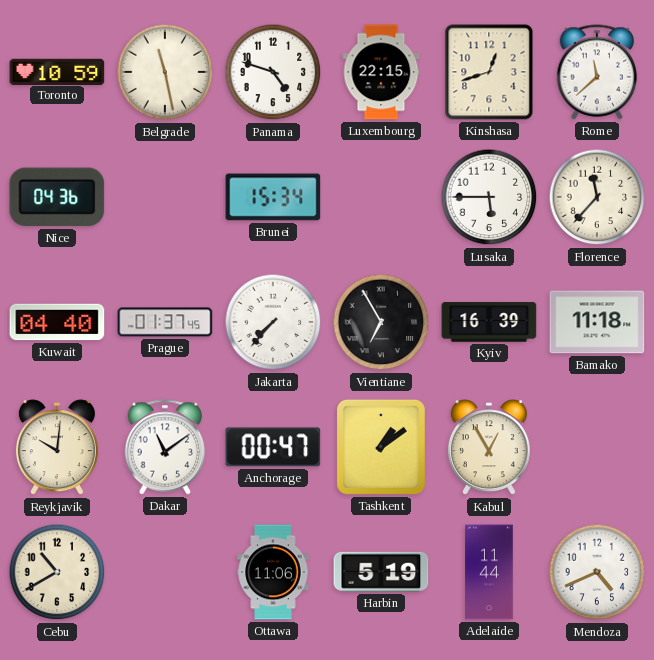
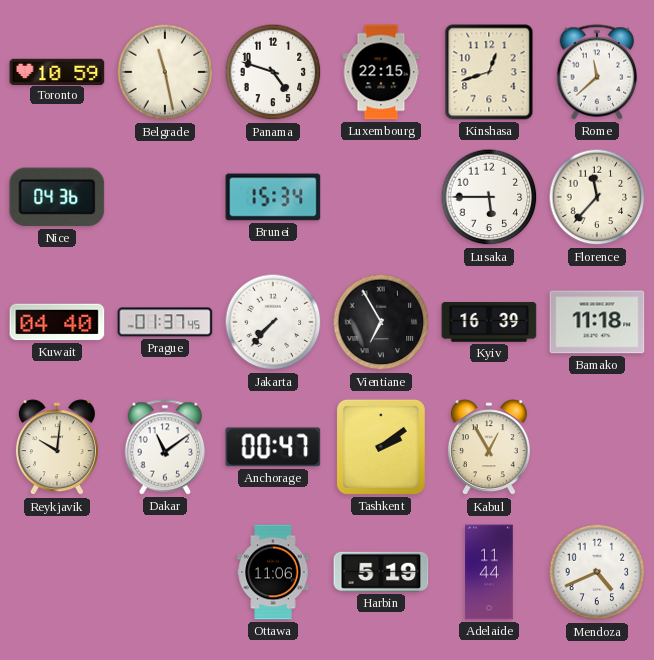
Tashkent: 1:09 -> 2:09 (381, 447)
Cebu: 10:40 -> none (57, 572)
